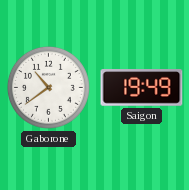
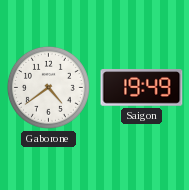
Gaborone: 10:39 -> 4:39 (48, 87)
